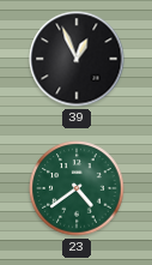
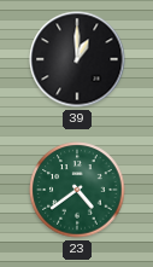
39: 12:56 -> 1:00 (77, 59)
